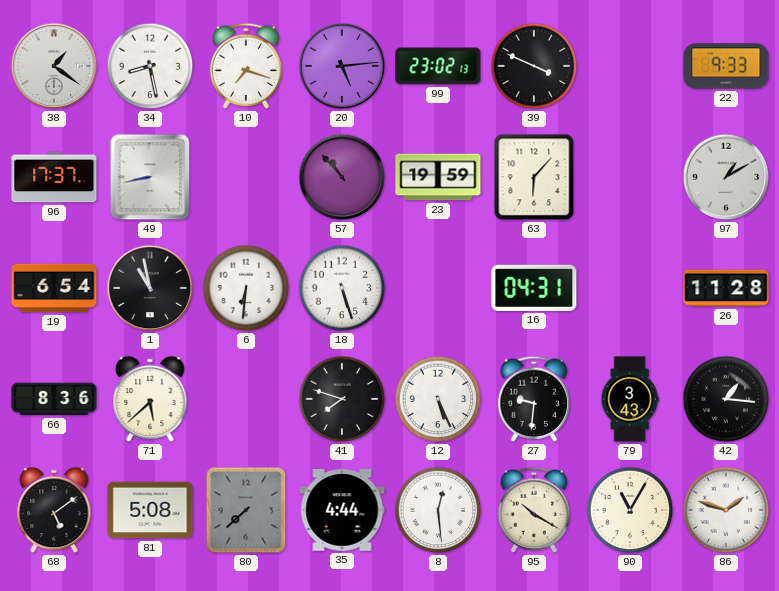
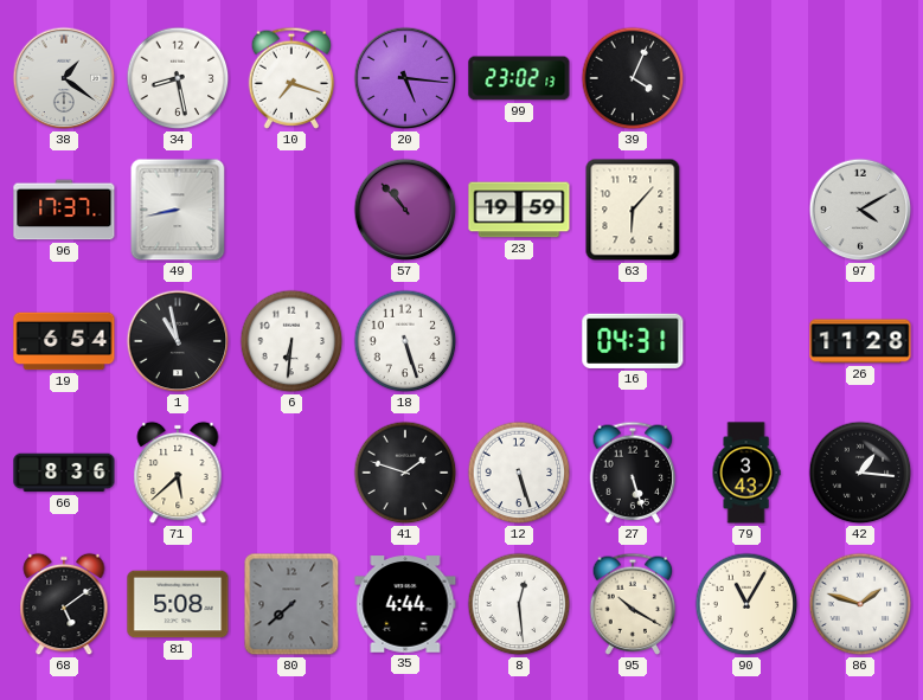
20: 5:14 -> 5:16 (405, 78)
39: 3:49 -> 4:04 (633, 78)
22: 9:33 -> none (726, 66)
97: 1:10 -> 4:10 (860, 210)
41: 7:48 -> 1:48 (405, 473)
12: 5:26 -> 5:27 (519, 473)
27: 9:31 -> 5:27 (633, 473)
